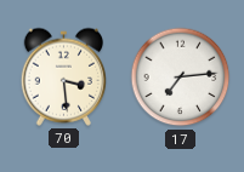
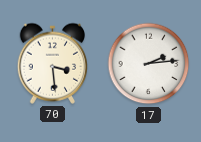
17: 7:14 -> 2:14 (149, 64)
